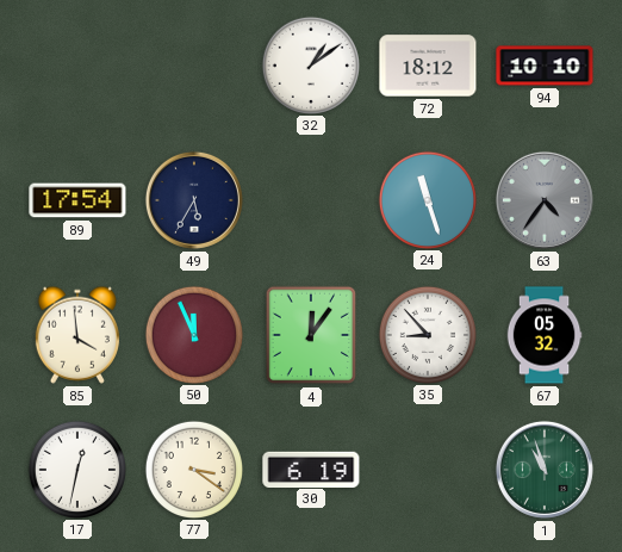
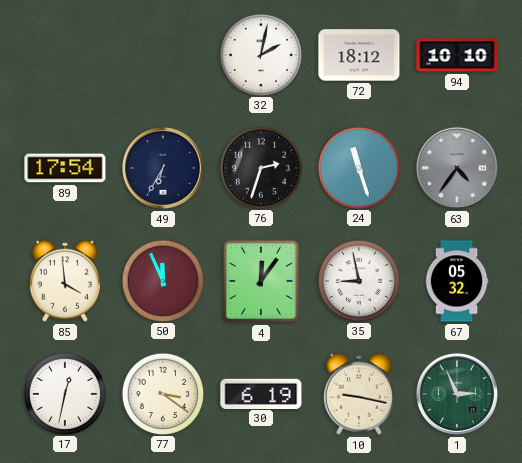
32: 1:09 -> 2:02 (260, 54)
49: 5:35 -> 6:35 (163, 168)
76: none -> 2:33 (260, 167)
35: 8:53 -> 8:58 (358, 280)
10: none -> 9:17 (359, 394)
1: 10:57 -> 2:56 (457, 394)
